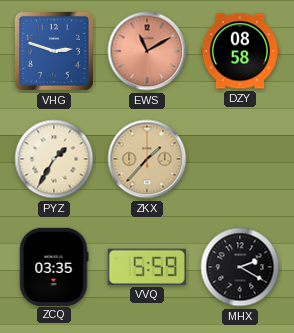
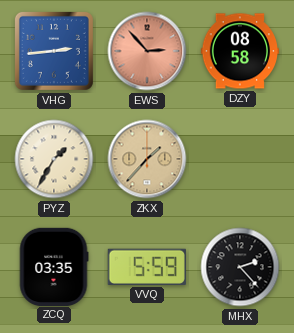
VHG: 2:48 -> 2:44 (54, 51)
EWS: 11:10 -> 2:53 (147, 51)
MHX: 2:20 -> 2:23 (240, 267)
